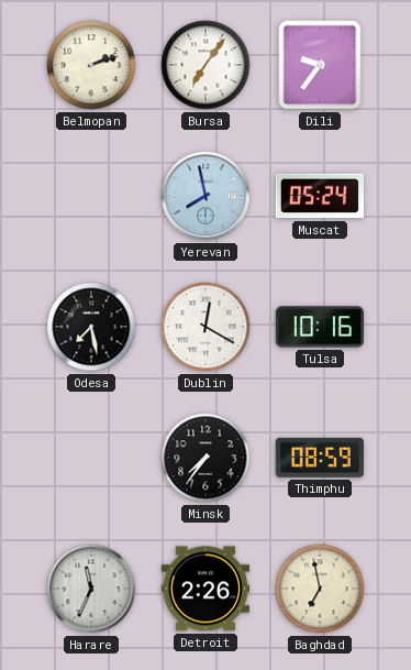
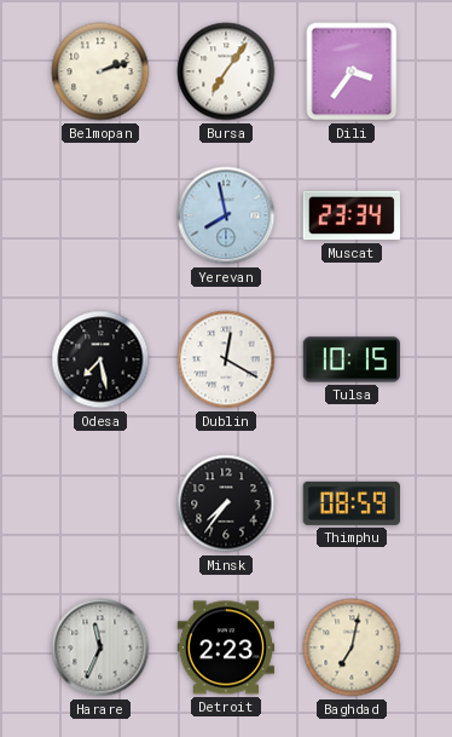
Dili: 9:36 -> 3:36 (352, 71)
Muscat: 05:24 -> 23:34 (350, 215)
Tulsa: 10:16 -> 10:15 (350, 359)
Detroit: 2:26 -> 2:23 (225, 647)
Baghdad: 6:58 -> 7:02 (352, 647)
